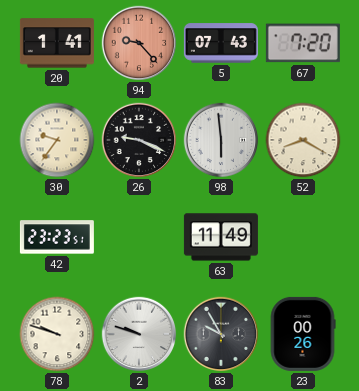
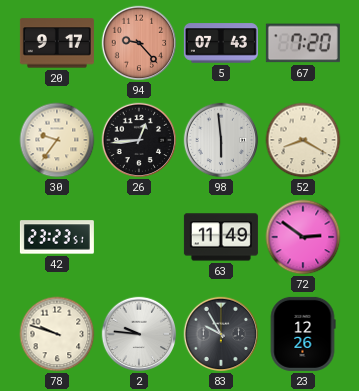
20: 1:41 -> 9:17 (57, 43)
26: 9:19 -> 12:44 (139, 140)
72: none -> 2:51 (303, 237)
2: 9:48 -> 9:46 (139, 334)
23: 00:26 -> 12:26 (303, 334)
